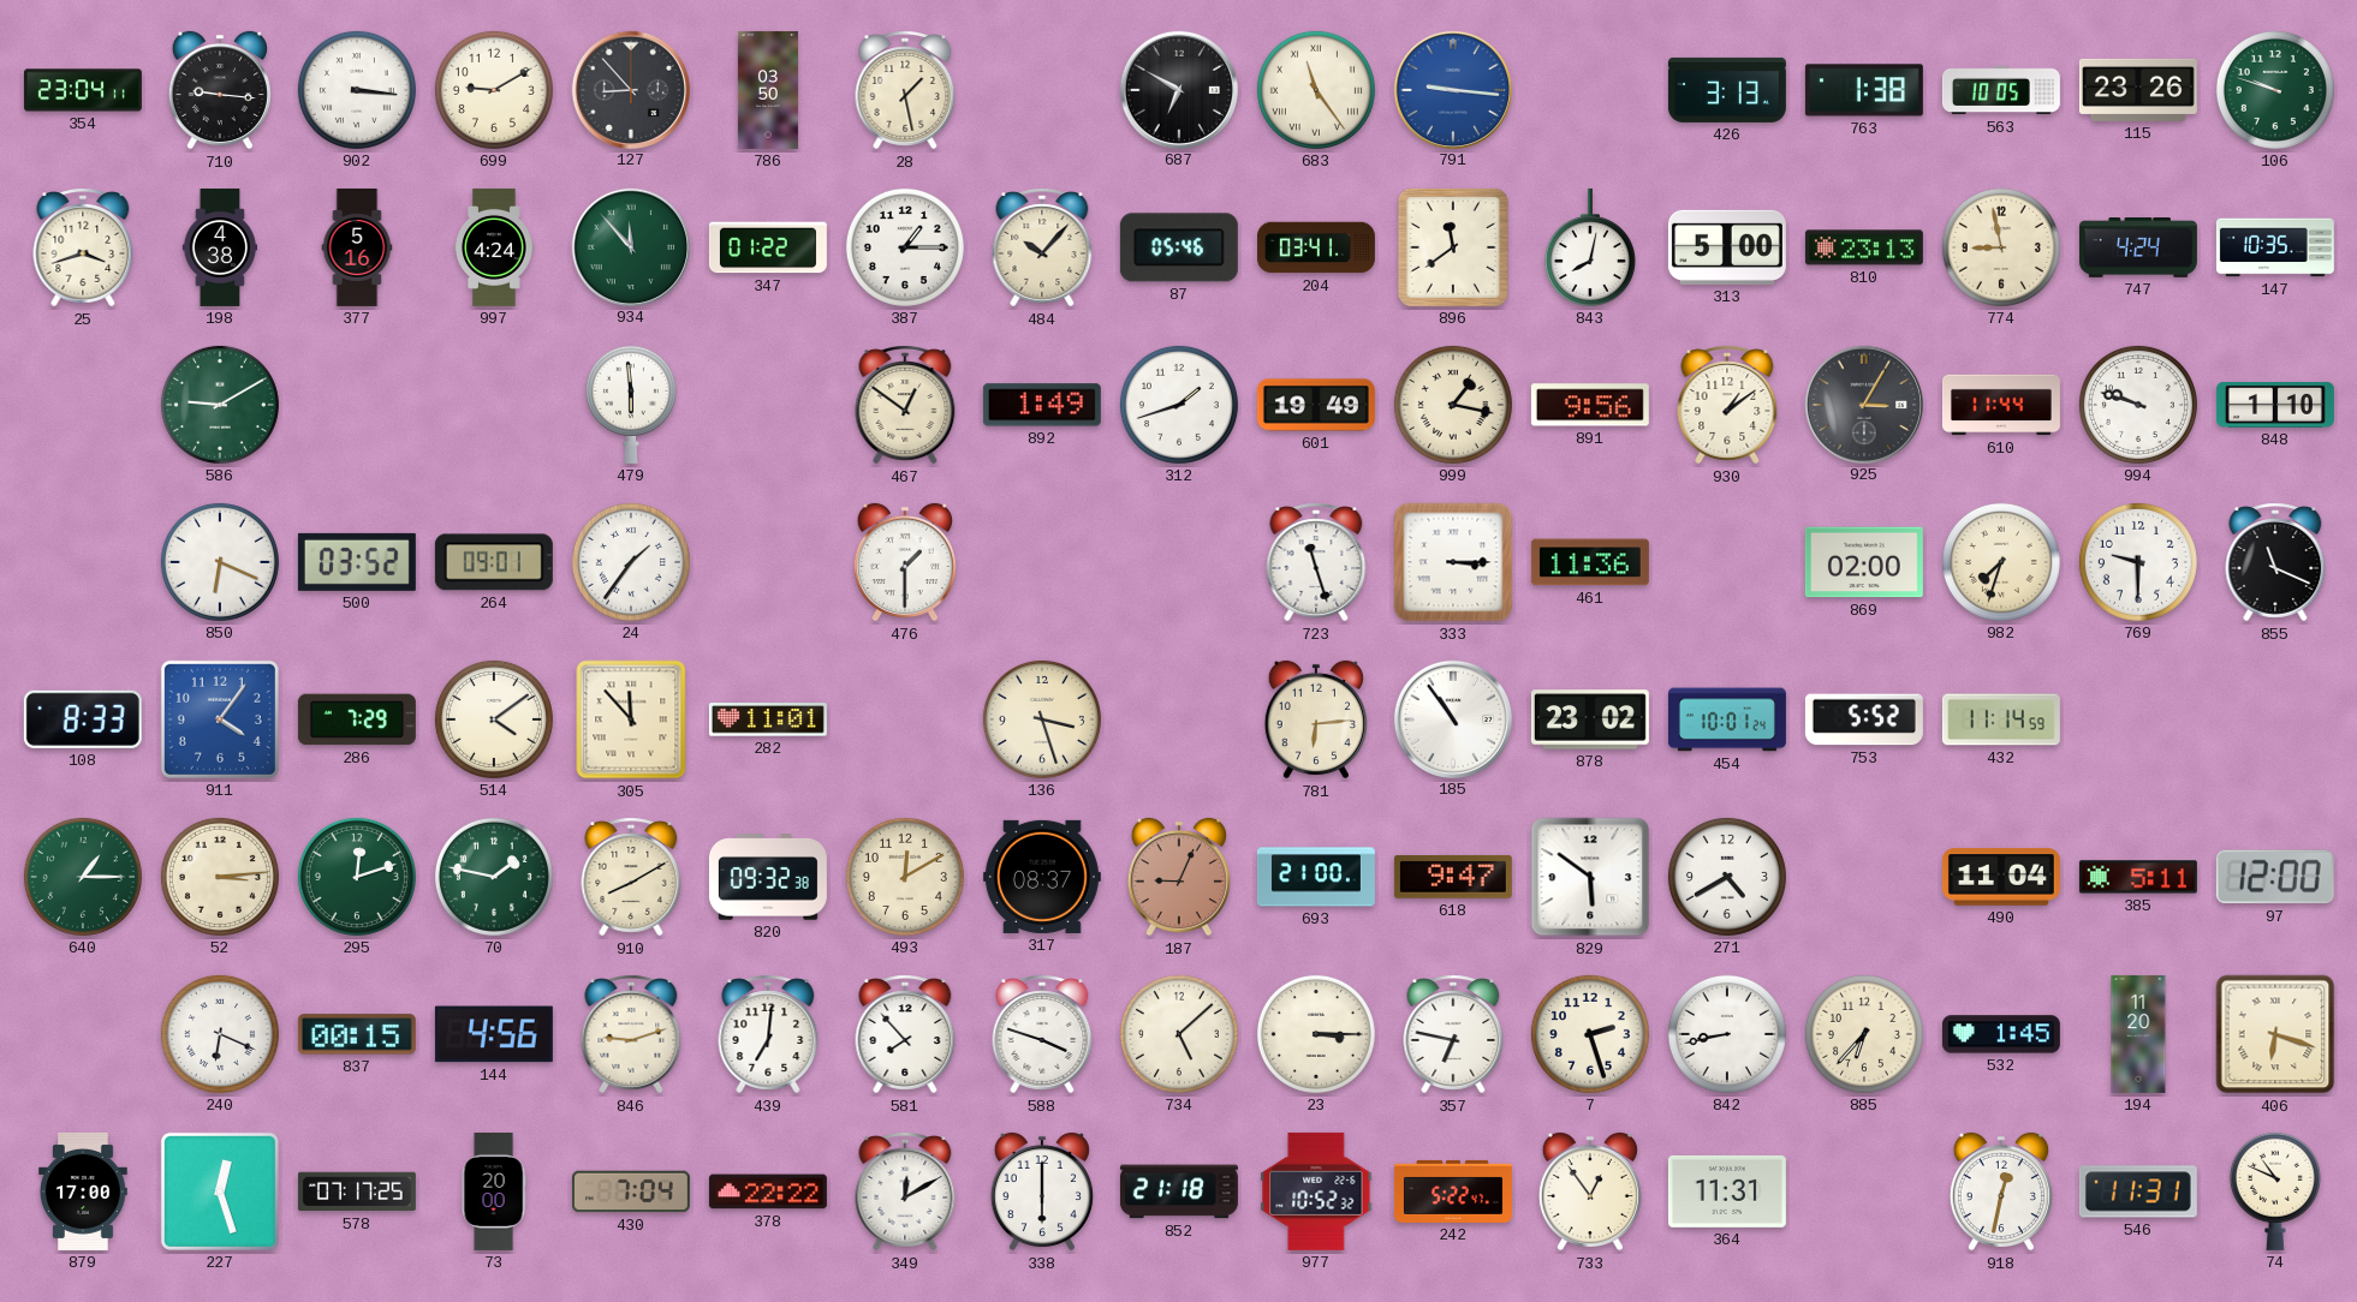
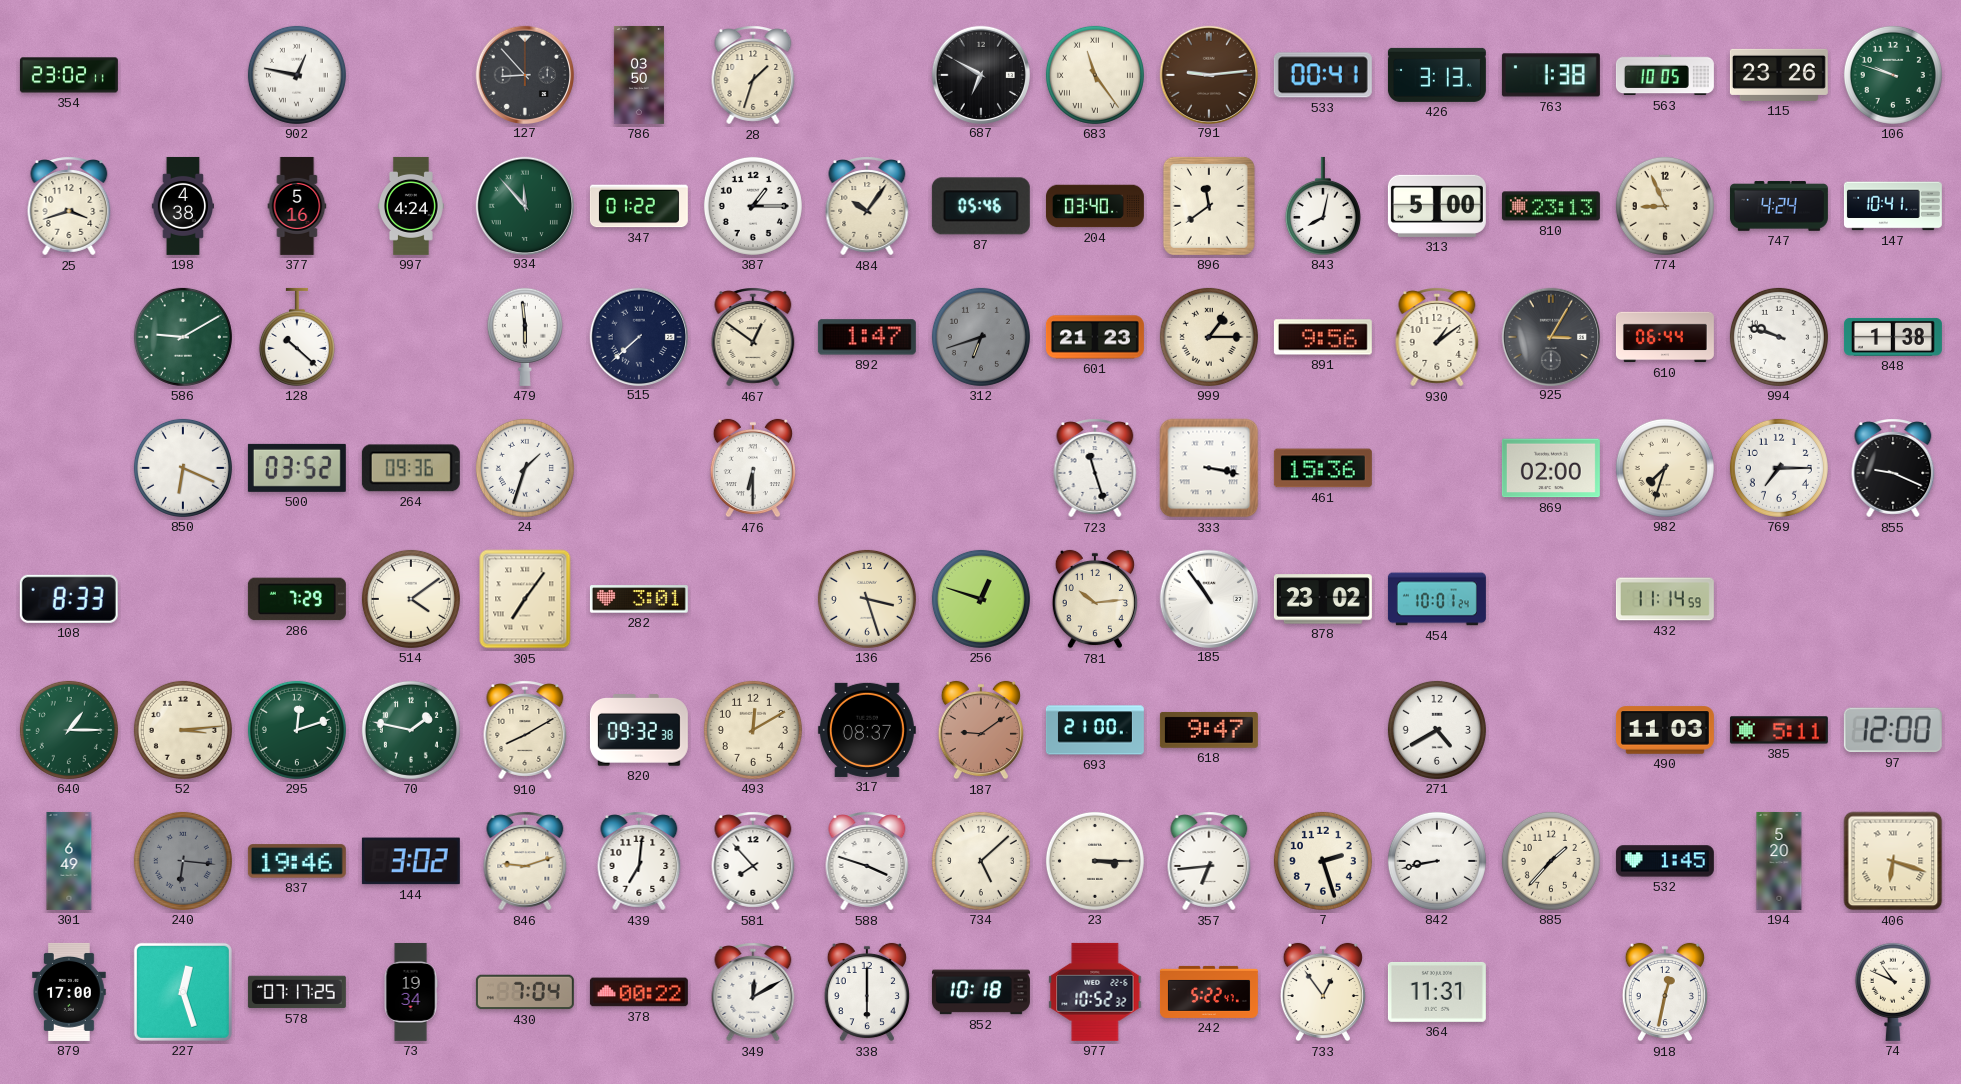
354: 23:04 -> 23:02 (69, 75)
710: 9:16 -> none (220, 90)
902: 3:16 -> 12:47 (297, 75)
699: 9:10 -> none (494, 90)
28: 1:28 -> 1:33 (753, 75)
791: 9:16 -> 9:14 (1208, 74)
791 dial: blue -> brown (1208, 74)
533: none -> 00:41 (1323, 75)
484: 10:07 -> 10:06 (867, 206)
204: 03:41 -> 03:40 (1095, 206)
774: 8:58 -> 8:56 (1665, 206)
147: 10:35 -> 10:41 (1893, 206)
128: none -> 10:22 (297, 337)
515: none -> 7:38 (638, 336)
892: 1:49 -> 1:47 (867, 337)
312: 1:42 -> 6:42 (981, 337)
312 dial: white -> grey (981, 337)
601: 19:49 -> 21:23 (1095, 337)
999: 1:17 -> 1:15 (1209, 337)
610: 11:44 -> 06:44 (1665, 337)
848: 1:10 -> 1:38 (1893, 337)
264: 09:01 -> 09:36 (411, 468)
24: 1:36 -> 1:33 (525, 468)
476: 1:30 -> 6:30 (753, 468)
333: 3:15 -> 3:17 (1209, 468)
461: 11:36 -> 15:36 (1323, 468)
769: 9:30 -> 7:15 (1779, 468)
855: 11:19 -> 9:19 (1893, 468)
911: 4:06 -> none (220, 719)
305: 11:53 -> 7:06 (525, 599)
282: 11:01 -> 3:01 (639, 599)
256: none -> 12:48 (981, 599)
781: 6:14 -> 10:14 (1095, 599)
753: 5:52 -> none (1864, 719)
187: 9:04 -> 9:09 (981, 730)
829: 5:51 -> none (1590, 877)
490: 11:04 -> 11:03 (1665, 730)
301: none -> 6:49 (69, 861)
240: 6:19 -> 6:16 (183, 861)
240 dial: white -> grey (183, 861)
837: 00:15 -> 19:46 (297, 861)
144: 4:56 -> 3:02 (411, 861)
357: 6:47 -> 6:44 (1209, 861)
885: 6:37 -> 1:37 (1551, 861)
194: 11:20 -> 5:20 (1779, 861)
73: 20:00 -> 19:34 (411, 992)
378: 22:22 -> 00:22 (639, 992)
852: 21:18 -> 10:18 (981, 992)
546: 11:31 -> none (2138, 1191)
